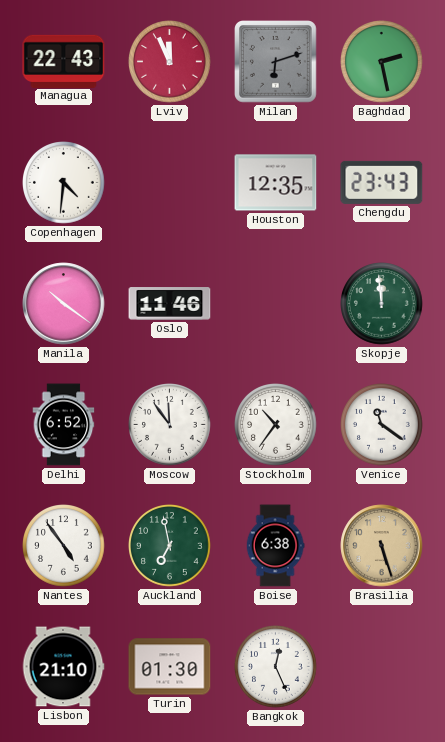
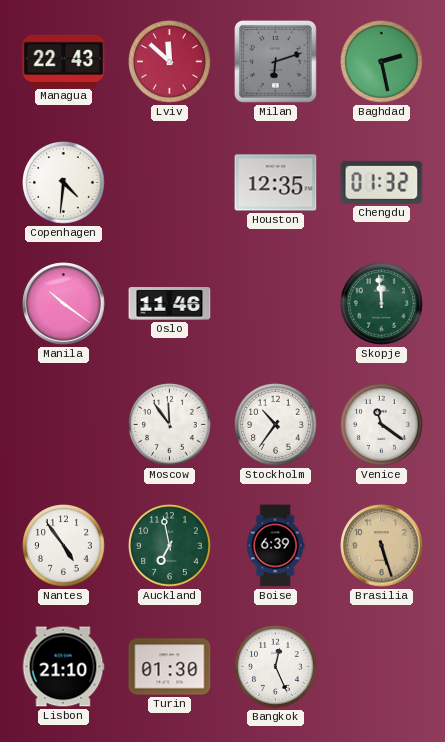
Lviv: 11:56 -> 11:52 (170, 62)
Chengdu: 23:43 -> 01:32 (382, 182)
Delhi: 6:52 -> none (64, 425)
Boise: 6:38 -> 6:39 (275, 546)
